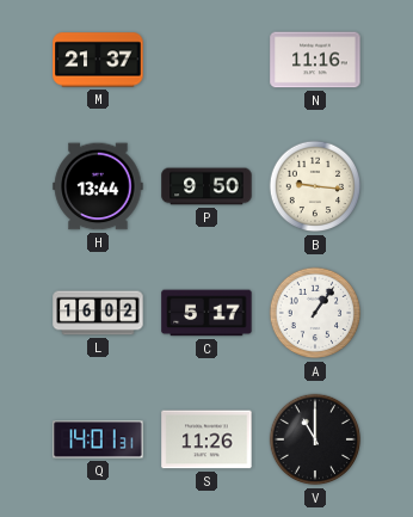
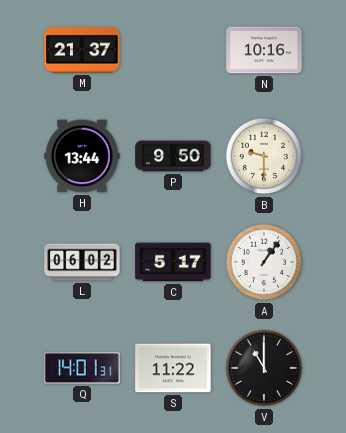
N: 11:16 -> 10:16 (264, 50)
B: 9:16 -> 9:30 (264, 156)
L: 16:02 -> 06:02 (82, 262)
S: 11:26 -> 11:22 (173, 368)
